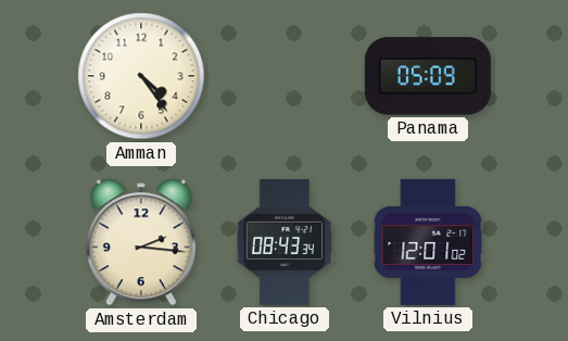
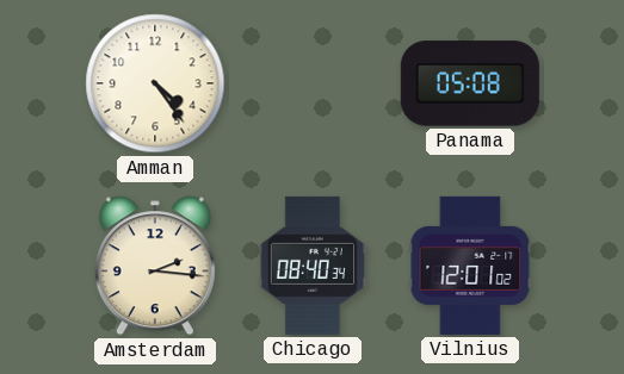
Panama: 05:09 -> 05:08 (470, 83)
Chicago: 08:43 -> 08:40 (313, 266)
